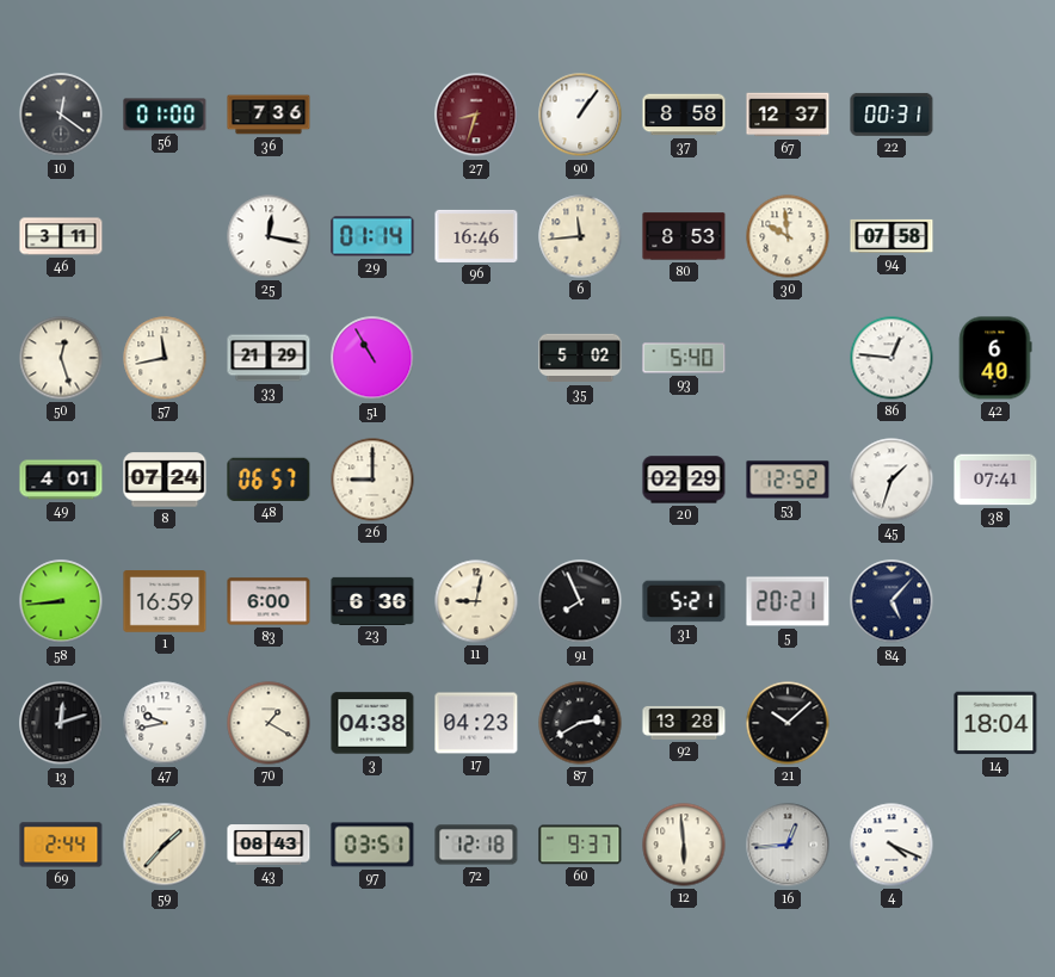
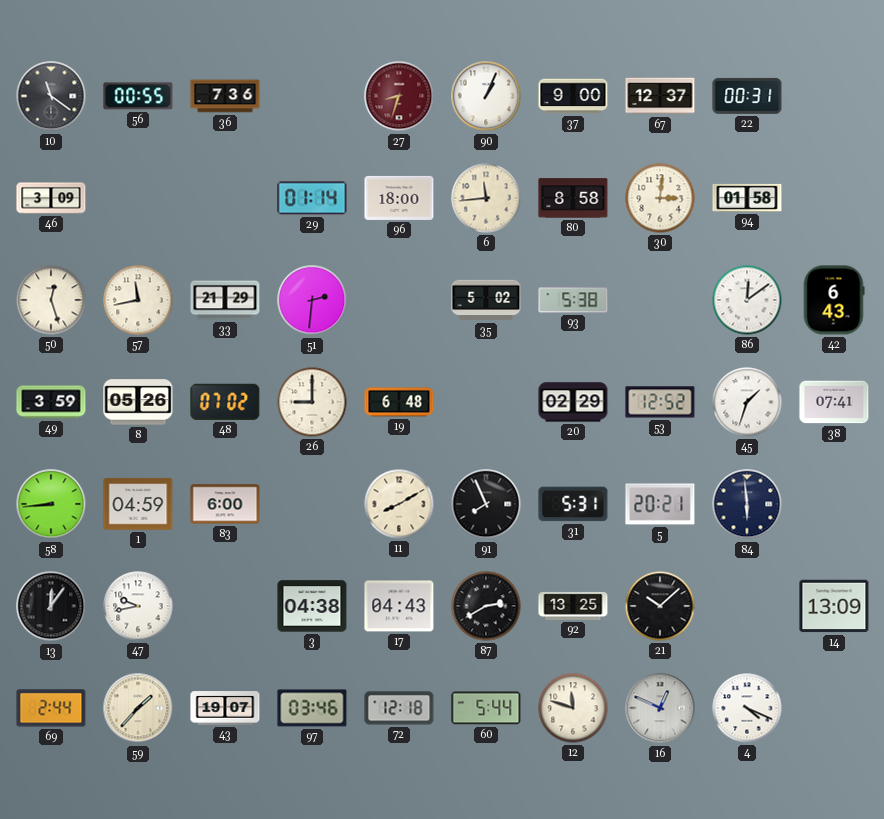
10: 12:21 -> 11:21 (51, 96)
56: 01:00 -> 00:55 (138, 96)
90: 1:06 -> 1:04 (486, 96)
37: 8:58 -> 9:00 (573, 96)
46: 3:11 -> 3:09 (51, 198)
25: 12:17 -> none (269, 236)
96: 16:46 -> 18:00 (399, 198)
80: 8:53 -> 8:58 (573, 198)
30: 9:59 -> 3:01 (660, 198)
94: 07:58 -> 01:58 (747, 198)
51: 10:55 -> 2:31 (312, 300)
93: 5:40 -> 5:38 (573, 300)
86: 12:46 -> 12:09 (747, 300)
42: 6:40 -> 6:43 (834, 300)
49: 4:01 -> 3:59 (51, 402)
8: 07:24 -> 05:26 (138, 402)
48: 06:57 -> 07:02 (225, 402)
19: none -> 6:48 (399, 402)
1: 16:59 -> 04:59 (138, 504)
23: 6:36 -> none (372, 600)
11: 9:02 -> 8:10 (399, 504)
31: 5:21 -> 5:31 (573, 504)
84: 5:07 -> 5:59 (747, 504)
13: 12:12 -> 12:06 (51, 606)
70: 1:20 -> none (269, 723)
17: 04:23 -> 04:43 (399, 606)
92: 13:28 -> 13:25 (573, 606)
14: 18:04 -> 13:09 (834, 606)
43: 08:43 -> 19:07 (225, 708)
97: 03:51 -> 03:46 (312, 708)
60: 9:37 -> 5:44 (486, 708)
12: 5:59 -> 11:48 (573, 708)
16: 12:44 -> 12:49 (660, 708)
